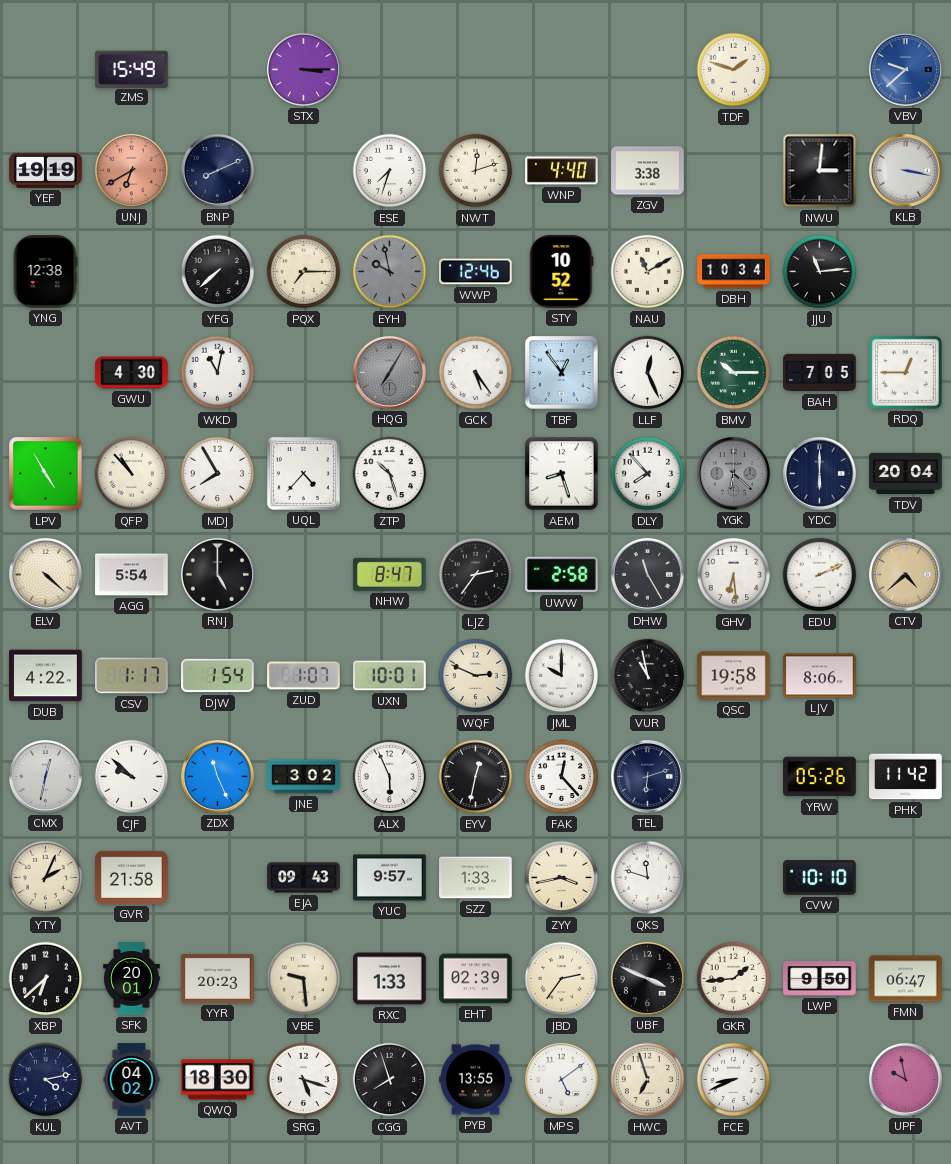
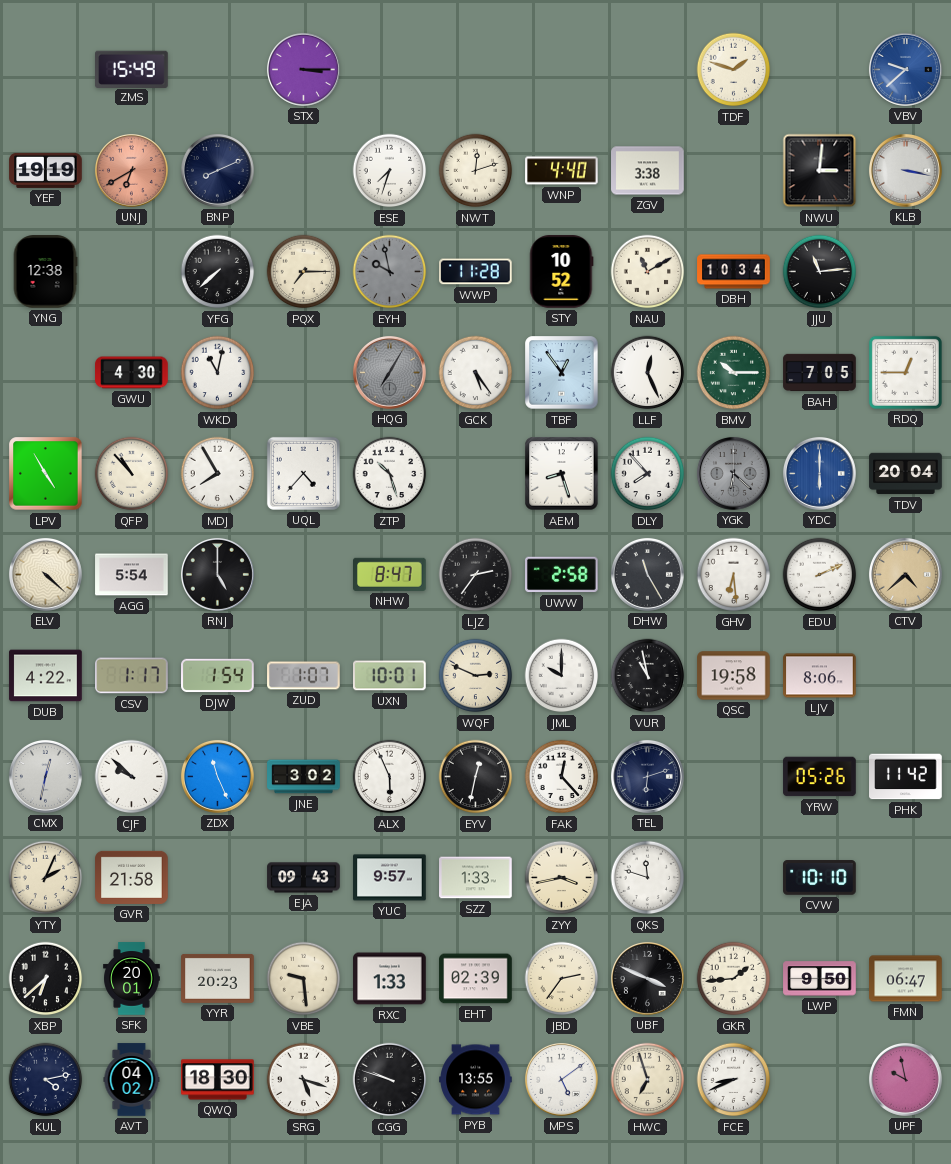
WWP: 12:46 -> 11:28 (476, 272)
YDC dial: navy -> blue (819, 473)
CGG: 7:57 -> 9:48 (390, 1080)
